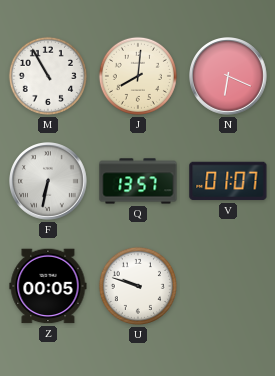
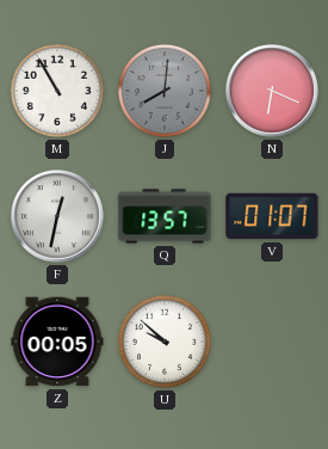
J dial: cream -> grey (165, 91)
F: 6:32 -> 12:32 (58, 217)
U: 9:48 -> 9:52 (165, 342)
